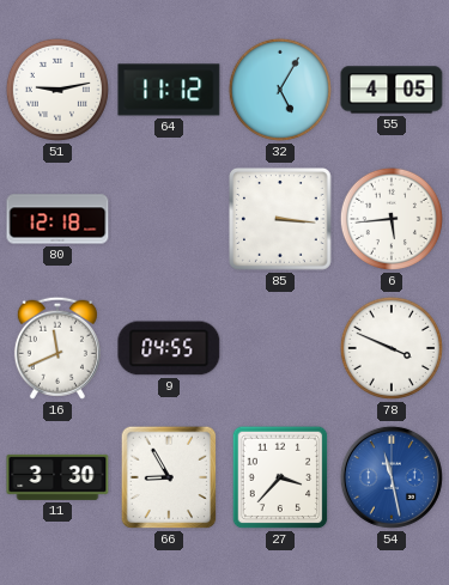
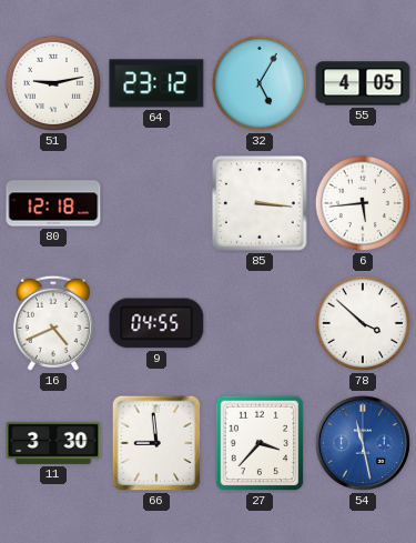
64: 11:12 -> 23:12 (156, 83)
16: 11:41 -> 4:41 (53, 323)
78: 3:49 -> 3:52 (363, 323)
66: 8:55 -> 8:59 (156, 443)
